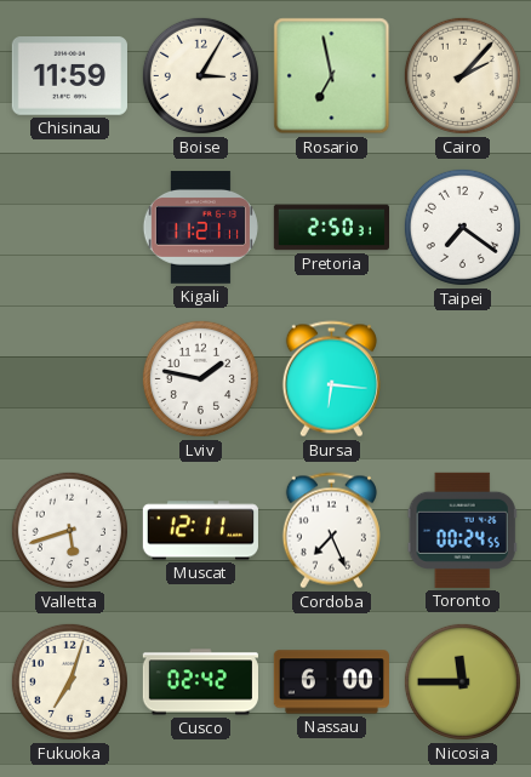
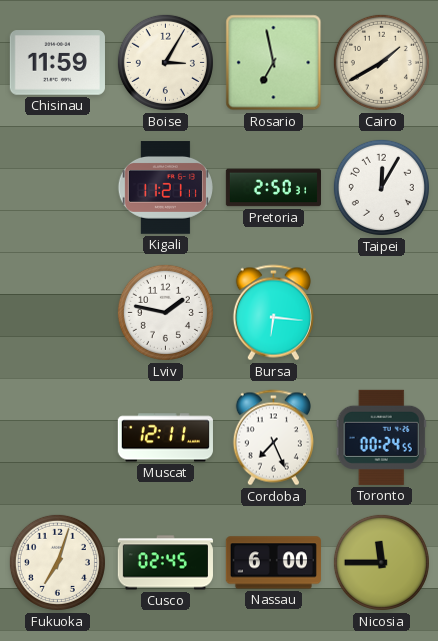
Cairo: 2:07 -> 1:40 (381, 62)
Taipei: 7:21 -> 12:05 (381, 187)
Valletta: 5:42 -> none (69, 530)
Cusco: 02:42 -> 02:45 (165, 563)
